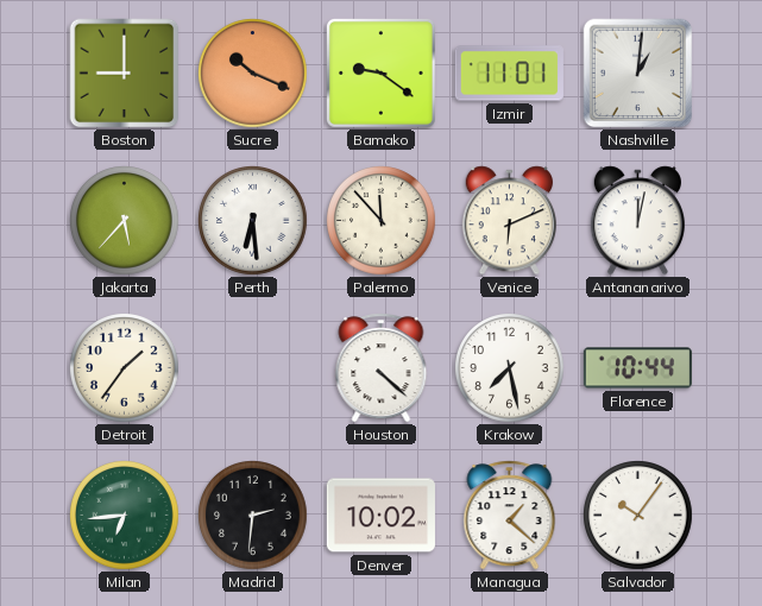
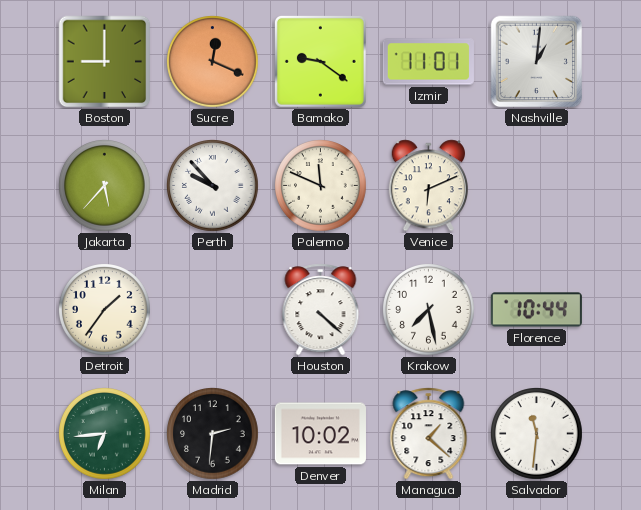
Sucre: 10:19 -> 12:19 (213, 62)
Perth: 6:29 -> 9:53 (213, 186)
Palermo: 11:53 -> 11:49 (321, 186)
Antananarivo: 12:02 -> none (637, 221)
Salvador: 10:06 -> 11:31 (537, 434)
